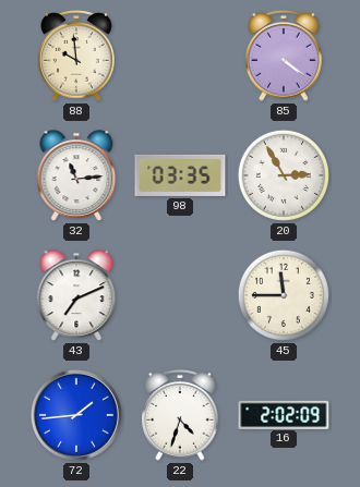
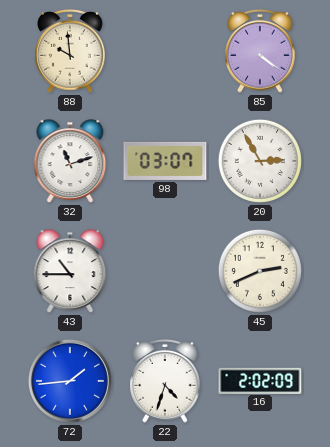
32: 11:14 -> 11:12 (70, 161)
98: 03:35 -> 03:07 (165, 161)
43: 7:11 -> 10:45 (70, 271)
45: 11:45 -> 2:41 (260, 271)
